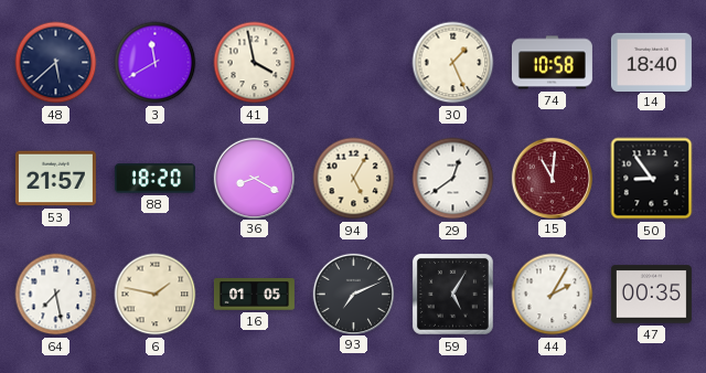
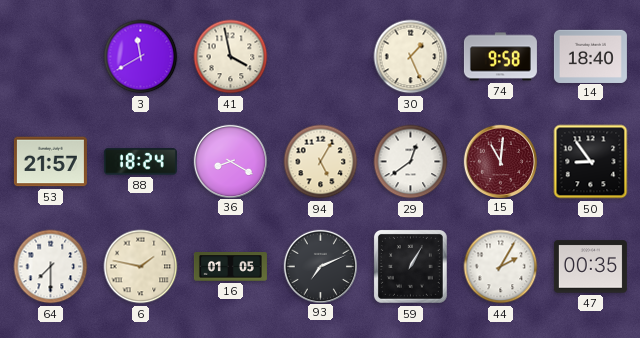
48: 5:38 -> none (56, 63)
74: 10:58 -> 9:58 (500, 57)
88: 18:20 -> 18:24 (140, 162)
64: 7:28 -> 7:30 (51, 267)
59: 5:05 -> 1:05 (410, 266)
